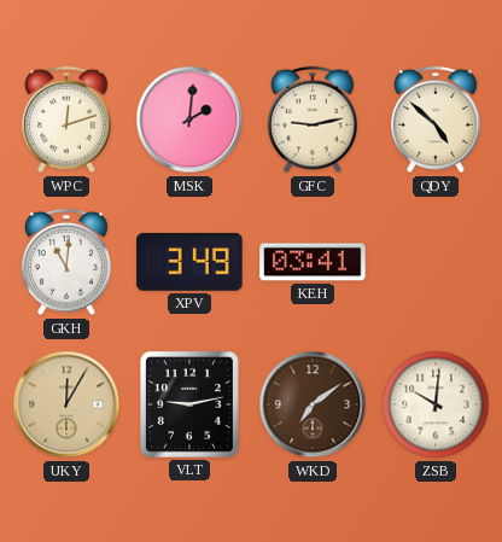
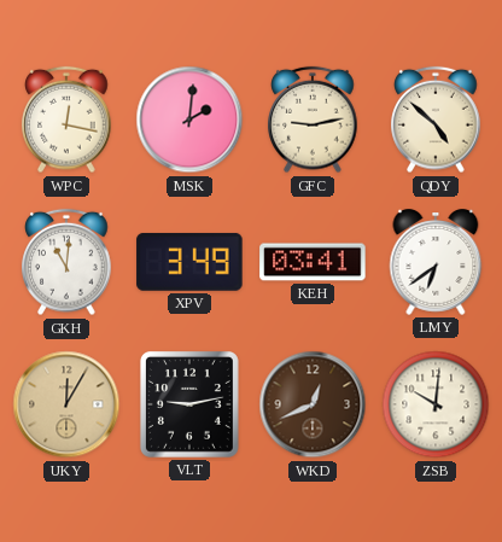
WPC: 12:12 -> 12:17 (66, 120)
LMY: none -> 6:39 (436, 262)
WKD: 7:09 -> 12:41 (313, 404)
